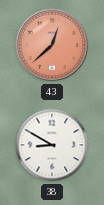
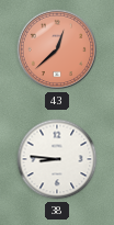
38: 8:50 -> 8:46 (57, 159)
